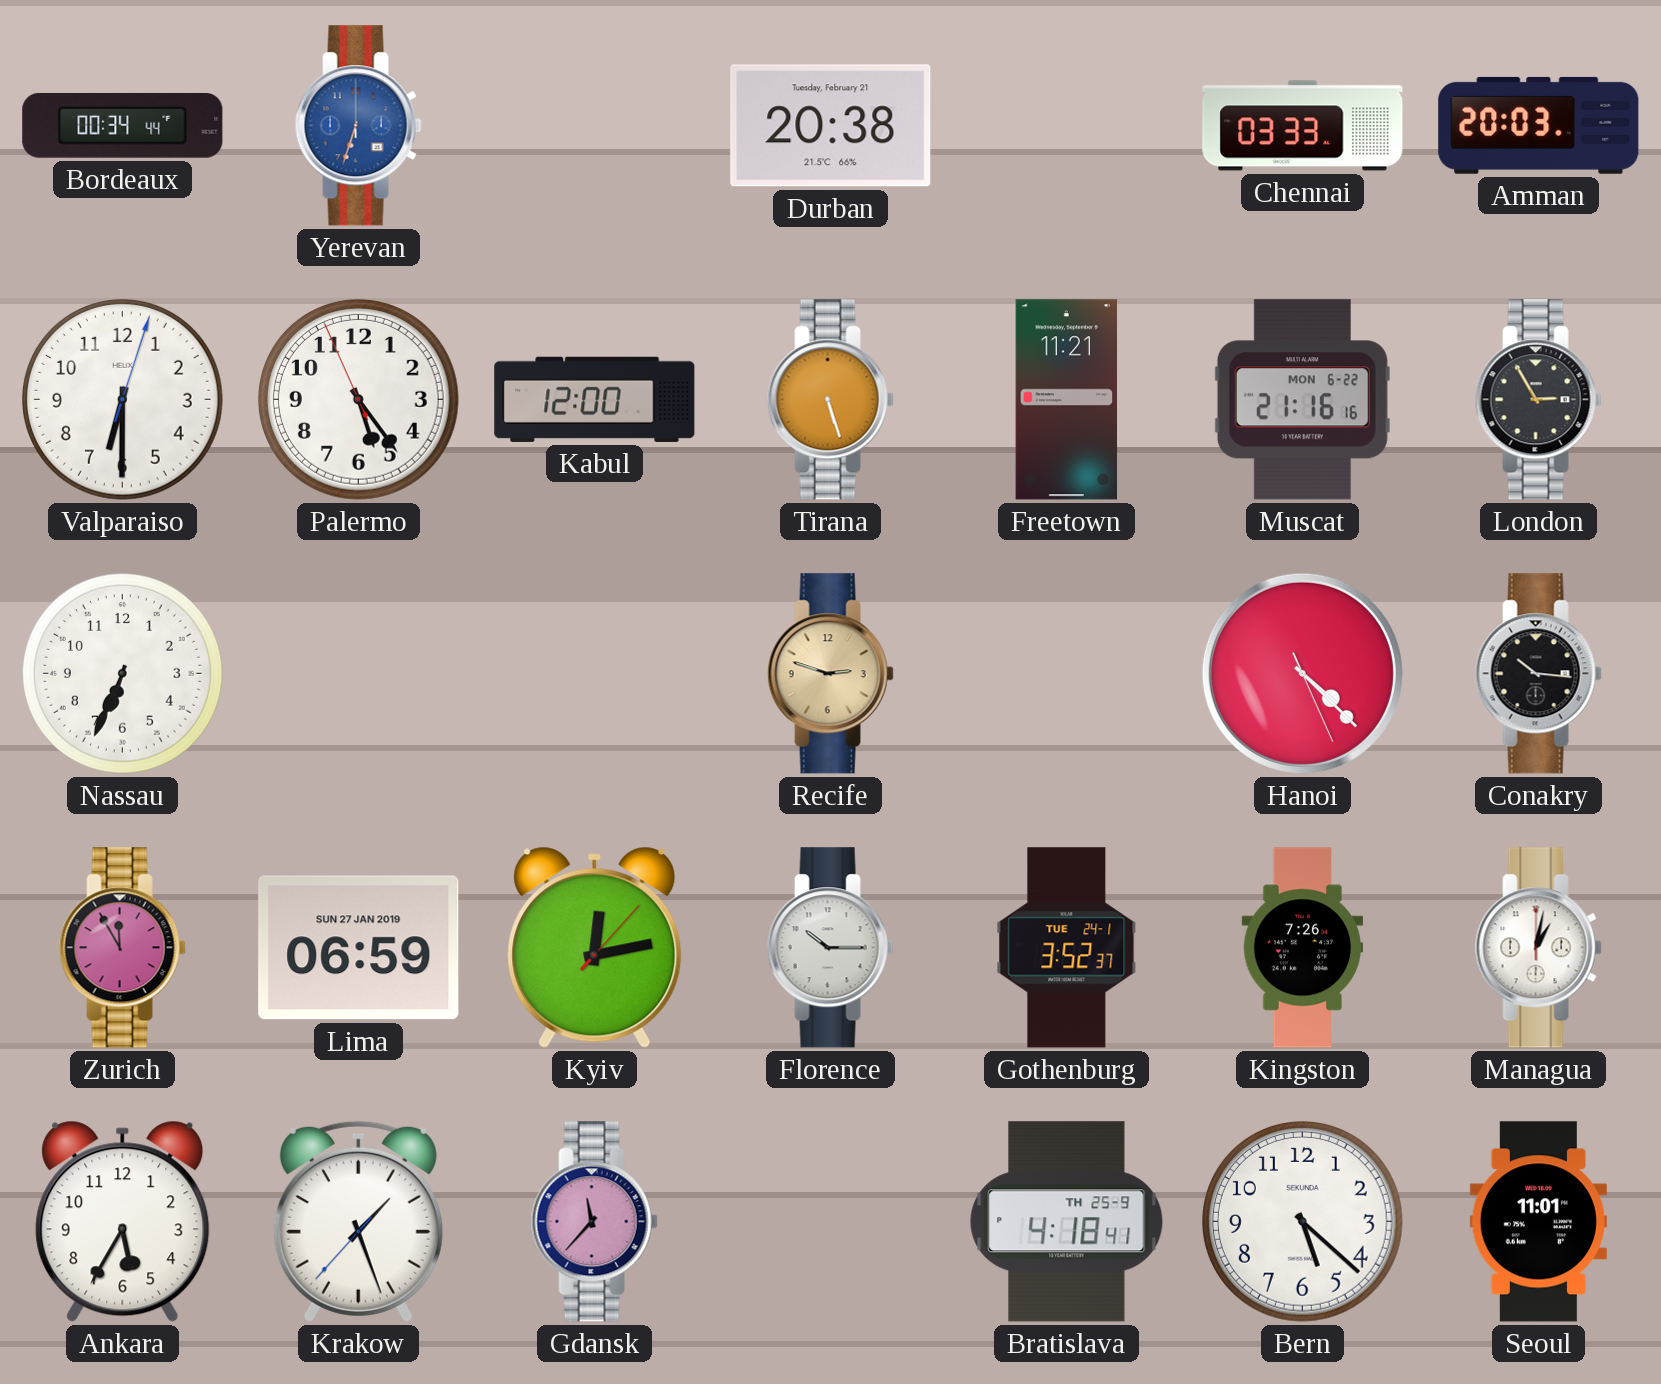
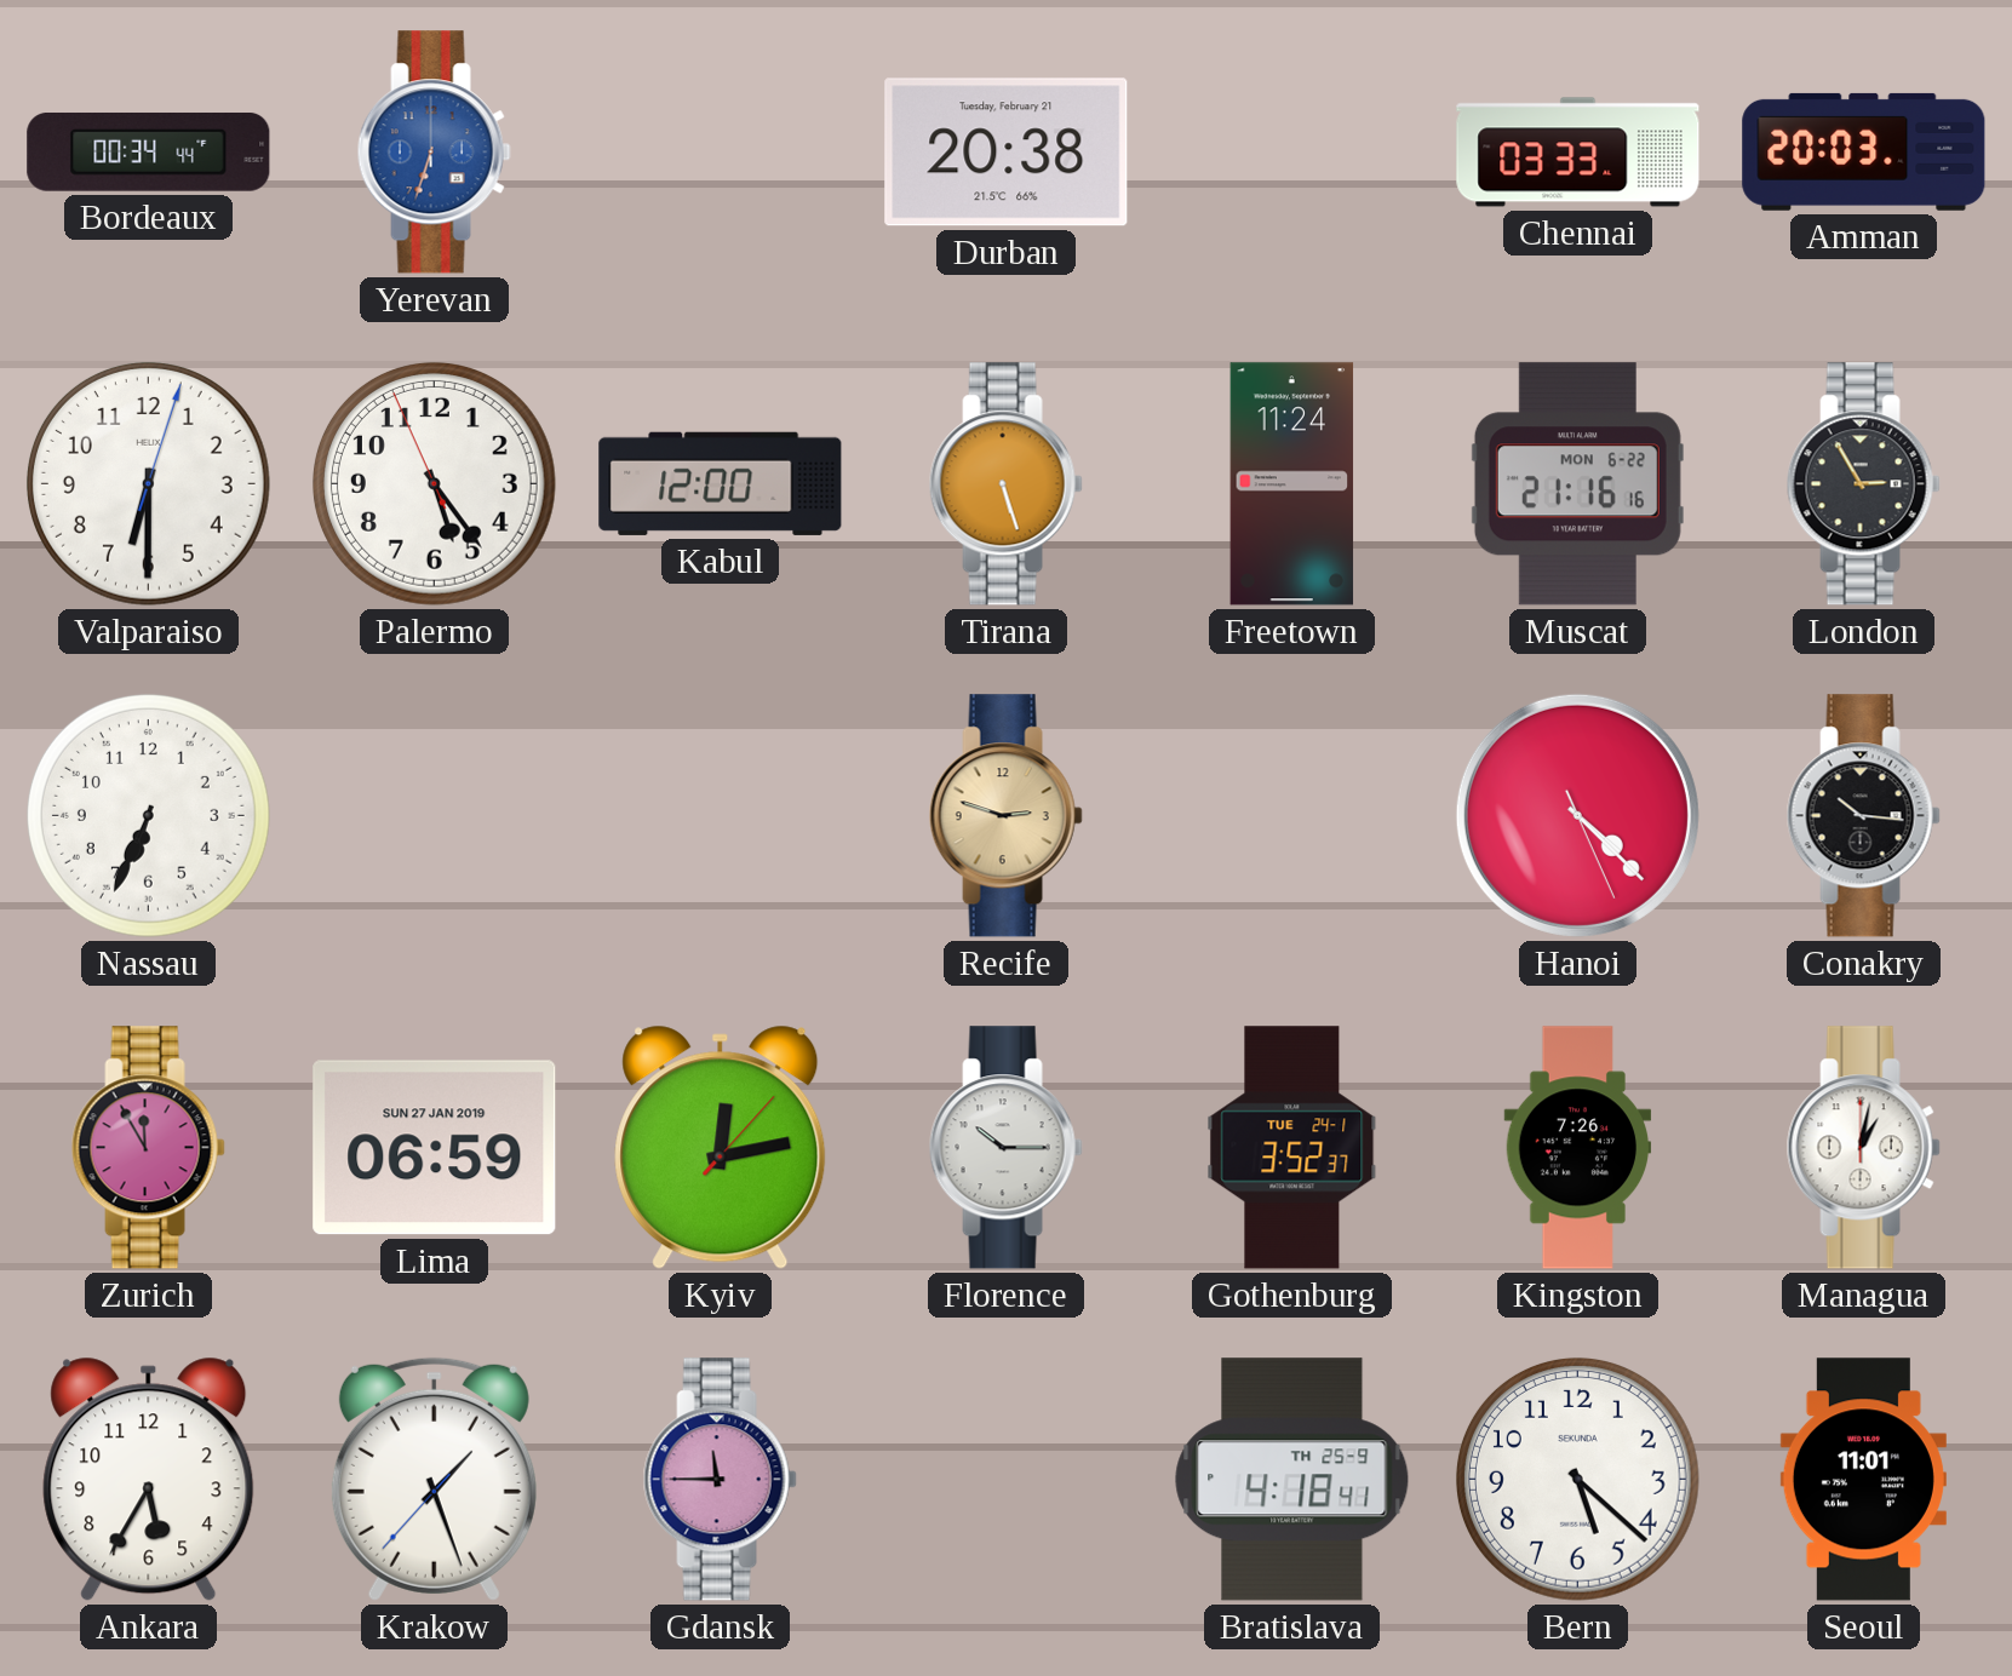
Freetown: 11:21 -> 11:24 (1292, 484)
Gdansk: 11:37 -> 11:45 (720, 1480)
